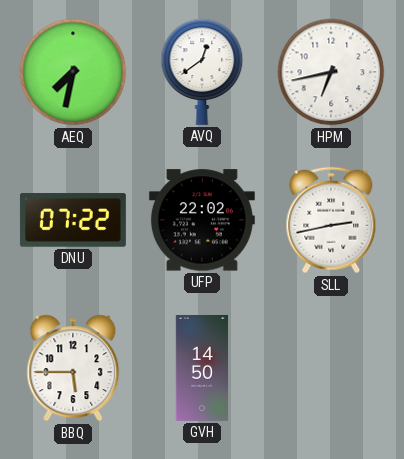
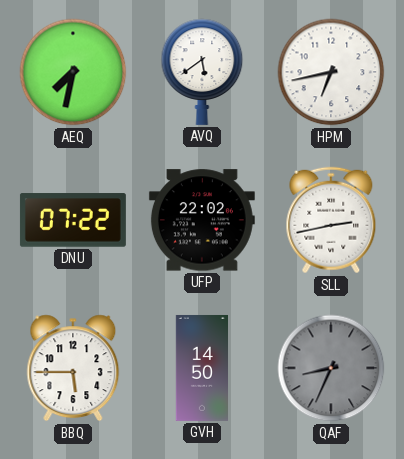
AVQ: 12:39 -> 5:39 (202, 72)
QAF: none -> 8:34 (331, 368)
